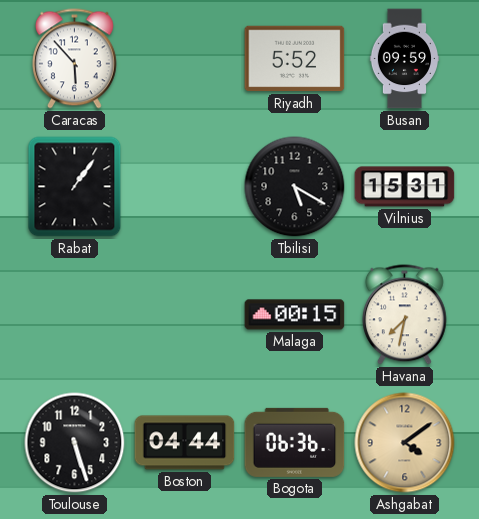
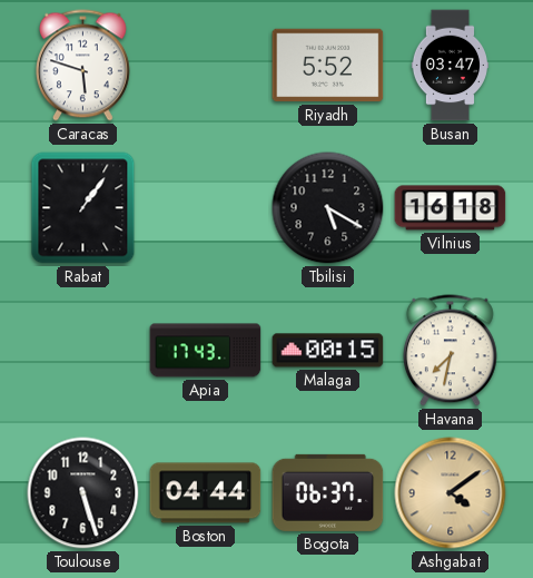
Caracas: 5:53 -> 5:48 (82, 66)
Busan: 09:59 -> 03:47 (450, 66)
Vilnius: 15:31 -> 16:18 (451, 208)
Apia: none -> 17:43 (206, 351)
Bogota: 06:36 -> 06:37 (328, 492)
